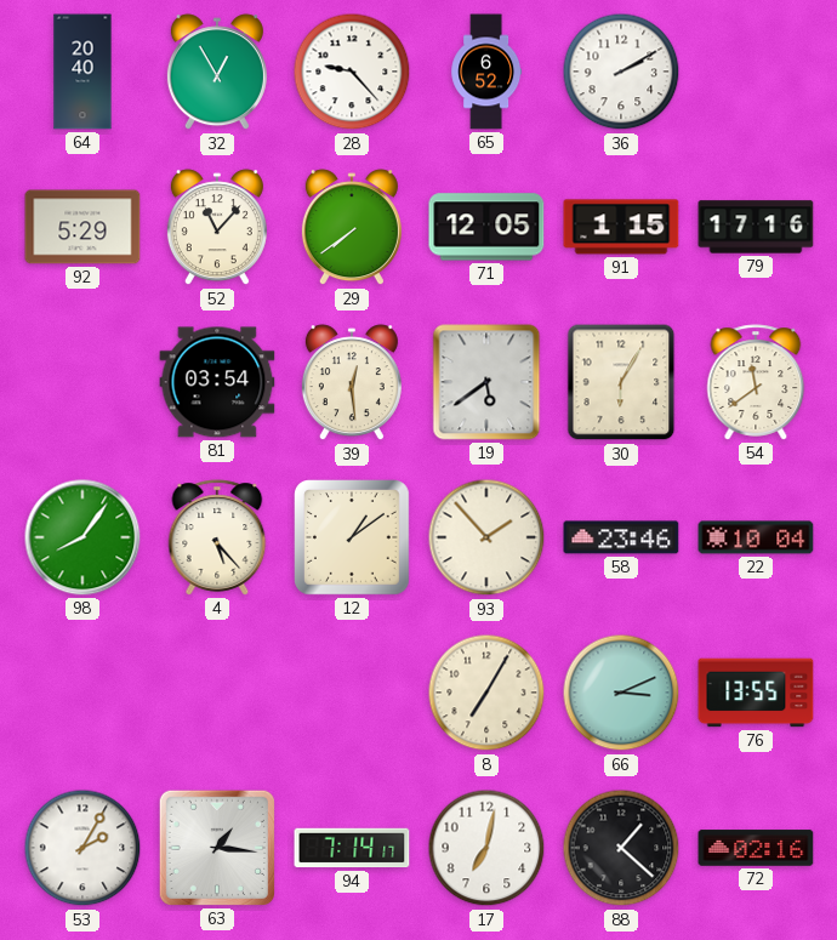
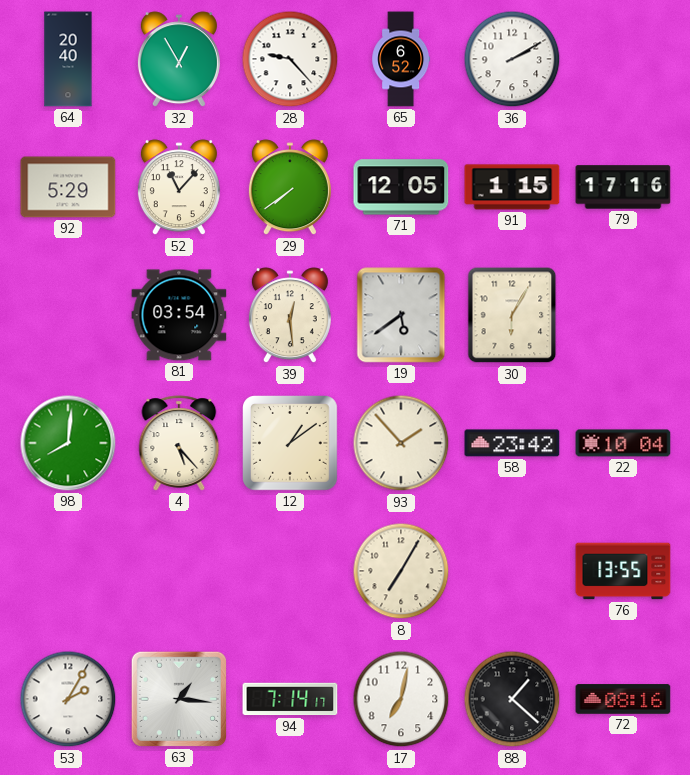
54: 11:39 -> none (756, 382)
98: 8:06 -> 8:01 (68, 443)
58: 23:46 -> 23:42 (512, 443)
66: 3:11 -> none (621, 693)
72: 02:16 -> 08:16 (623, 699)
